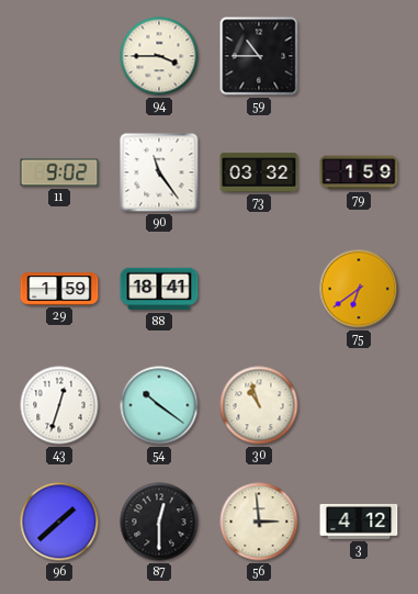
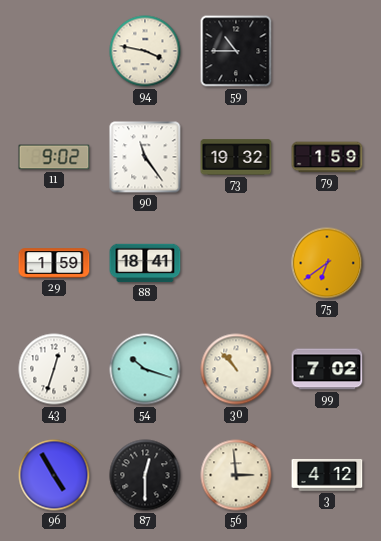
94: 3:45 -> 3:47 (145, 51)
73: 03:32 -> 19:32 (236, 157)
54: 10:21 -> 10:18 (145, 369)
30: 10:57 -> 10:53 (236, 369)
99: none -> 7:02 (327, 369)
96: 1:38 -> 4:55 (54, 475)
